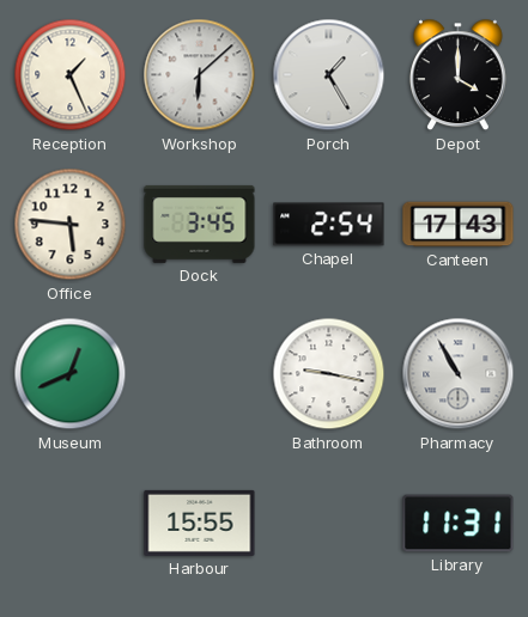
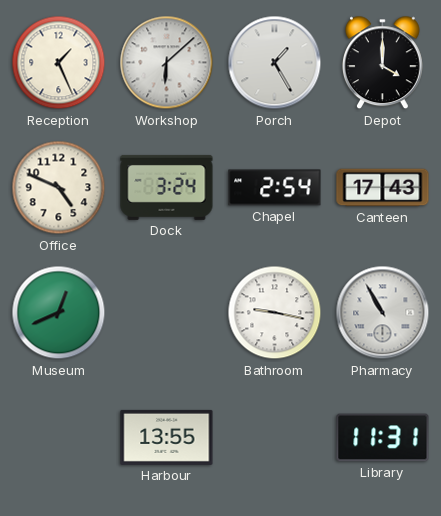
Office: 5:46 -> 4:49 (59, 188)
Dock: 3:45 -> 3:24 (167, 187)
Harbour: 15:55 -> 13:55 (167, 437)
